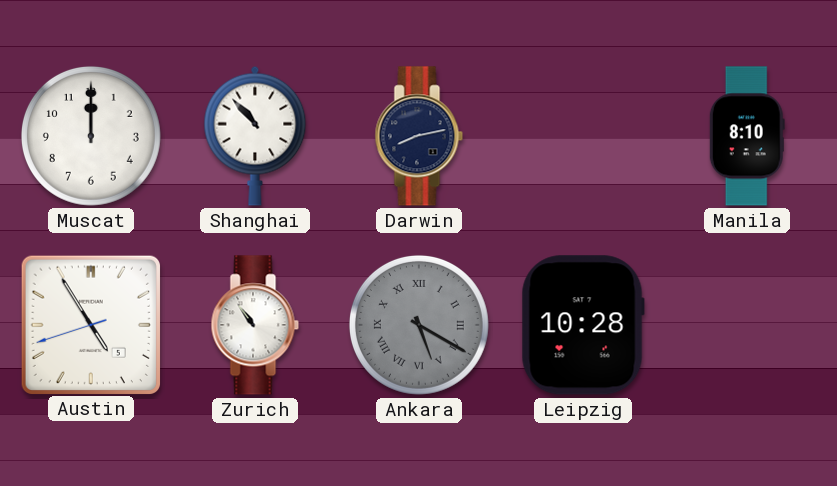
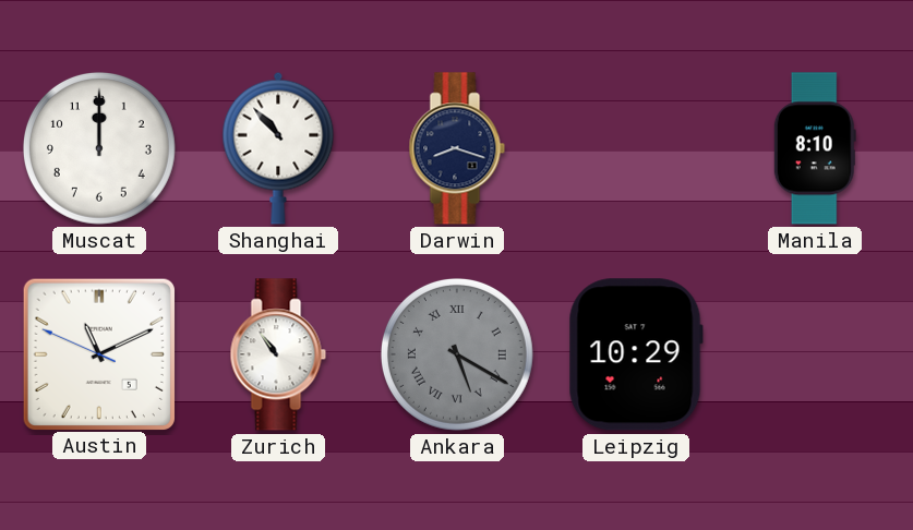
Darwin: 8:13 -> 8:18 (457, 148)
Austin: 4:54 -> 11:10 (98, 353)
Leipzig: 10:28 -> 10:29 (636, 354)
